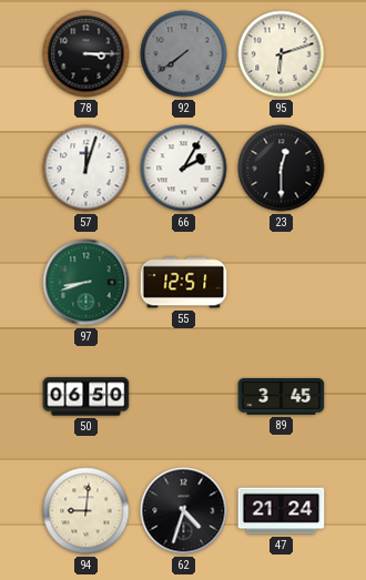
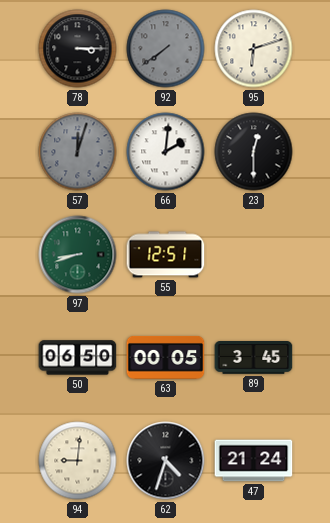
57 dial: white -> grey (78, 152)
66: 2:05 -> 2:01 (166, 152)
63: none -> 00:05 (166, 358)
